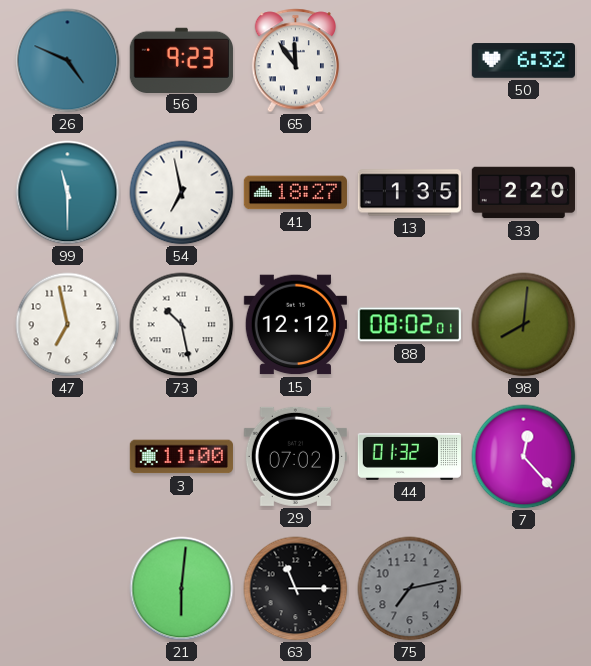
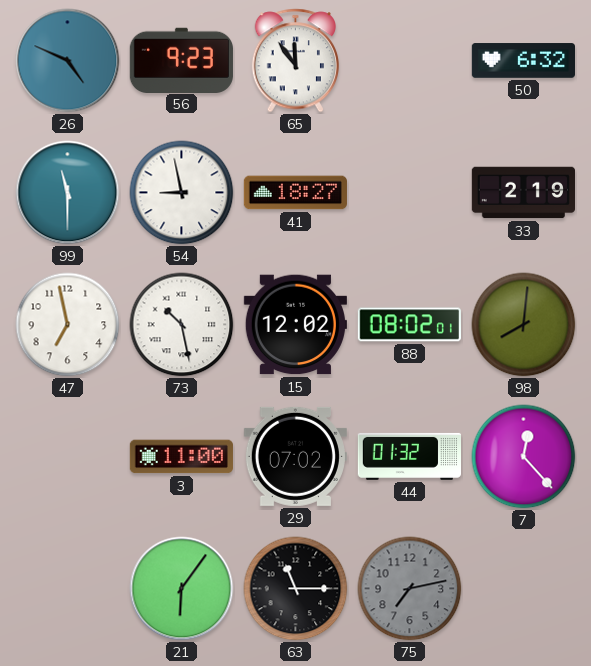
54: 6:58 -> 8:58 (182, 193)
13: 1:35 -> none (409, 193)
33: 2:20 -> 2:19 (523, 193)
15: 12:12 -> 12:02 (295, 325)
21: 6:01 -> 6:06 (182, 589)
